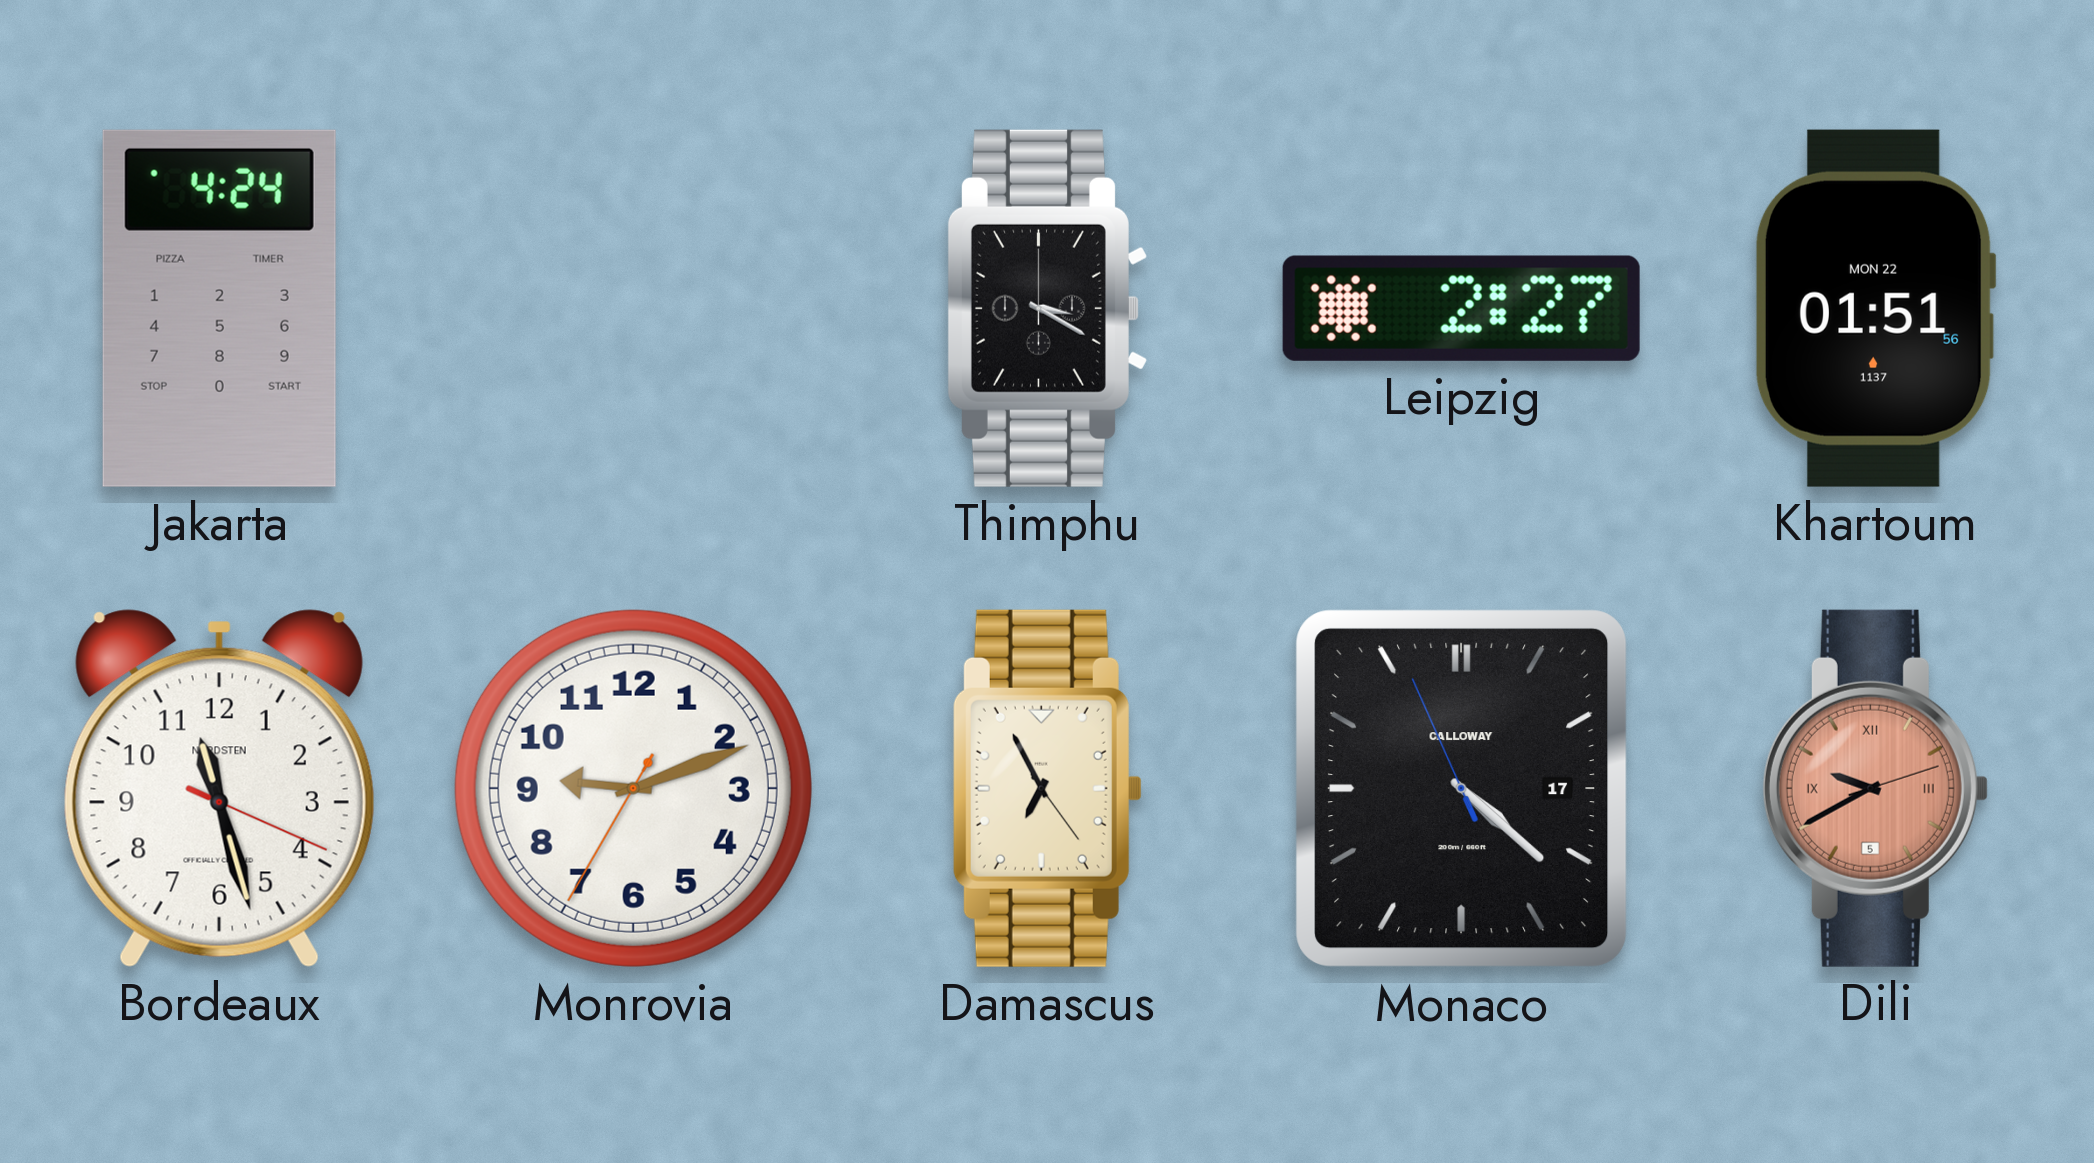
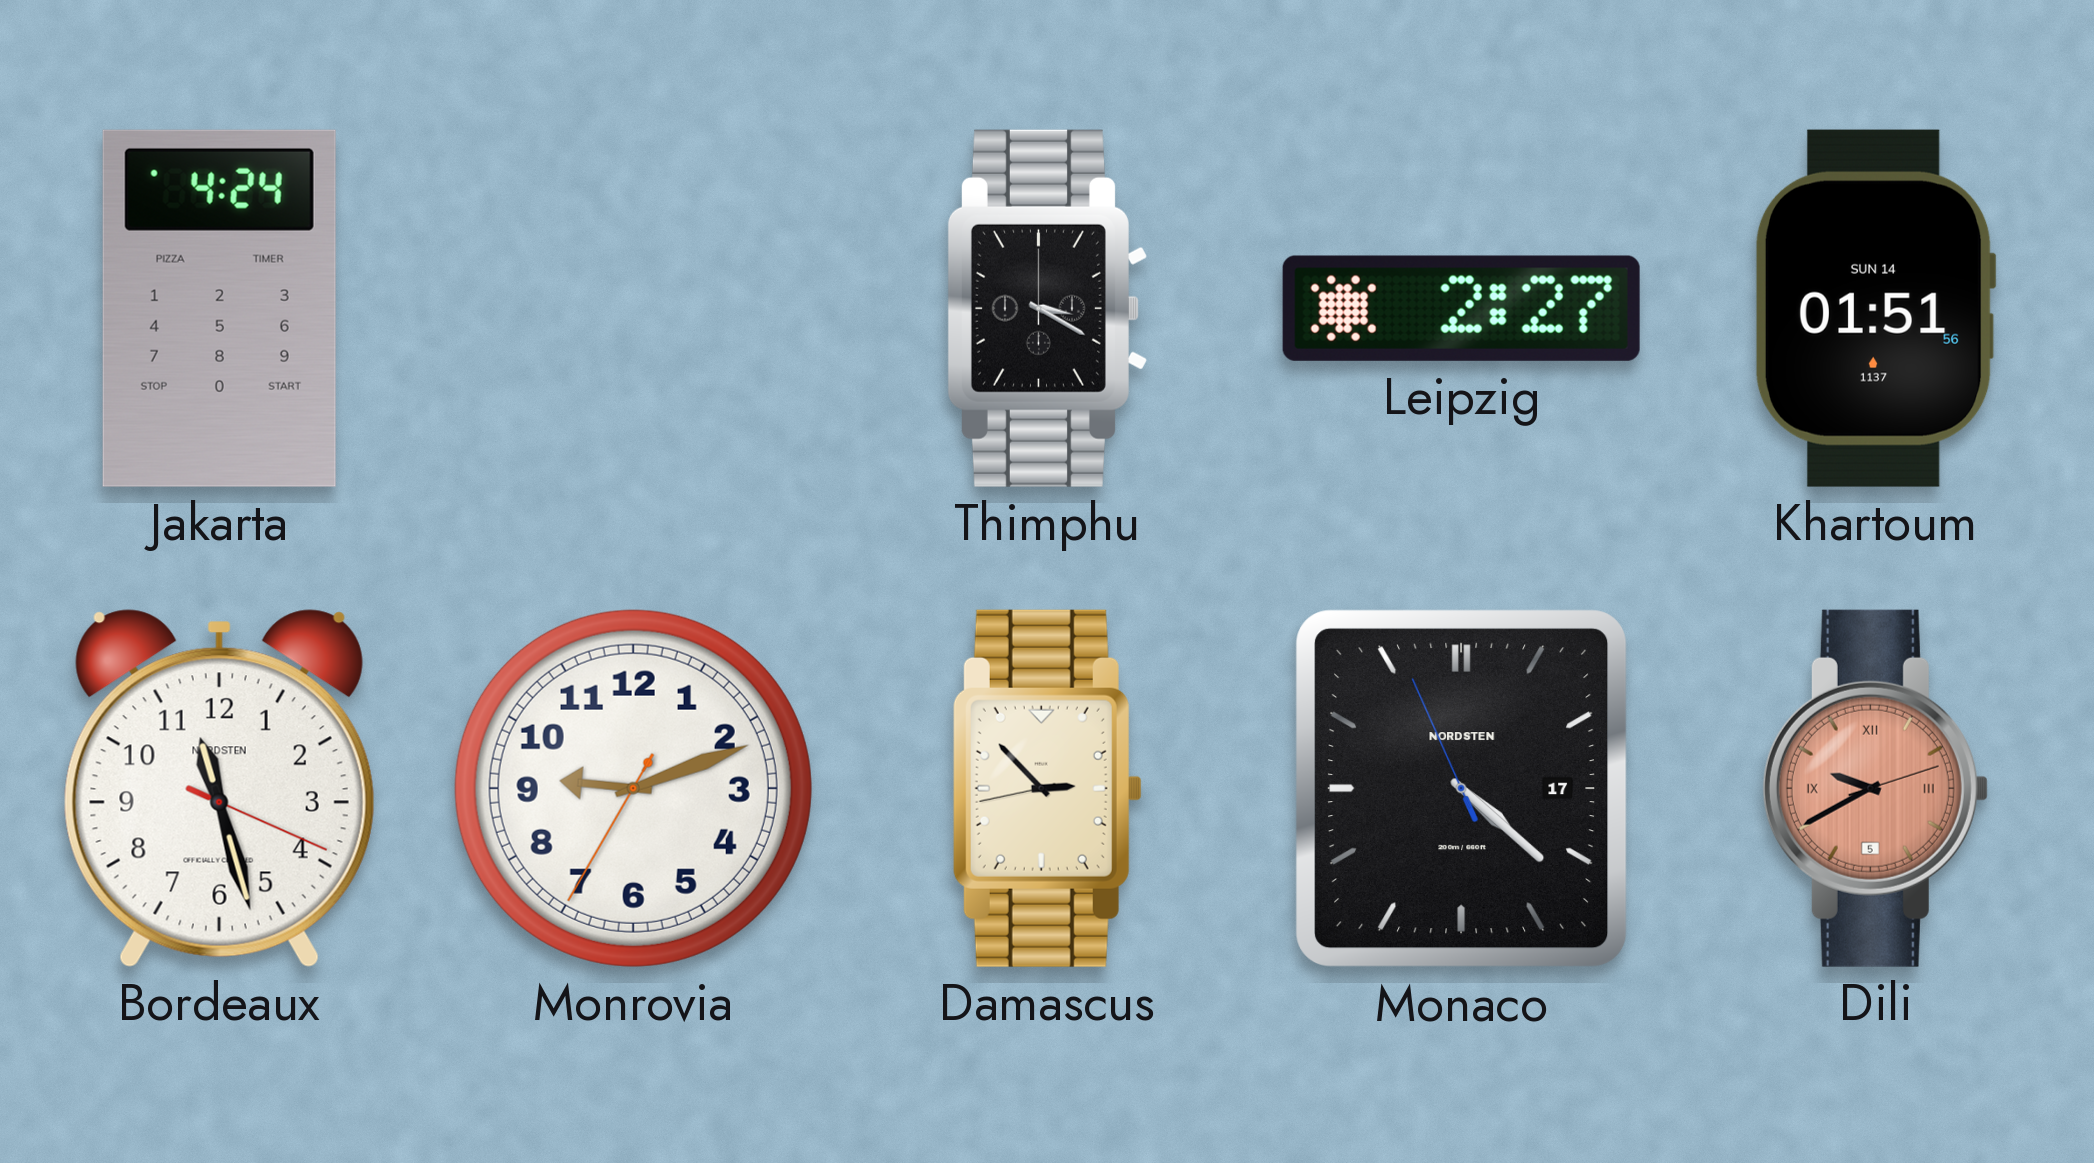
Khartoum date: MON 22 -> SUN 14 (1875, 308)
Damascus: 6:55 -> 2:52 (1047, 788)
Monaco brand: CALLOWAY -> NORDSTEN (1462, 789)
